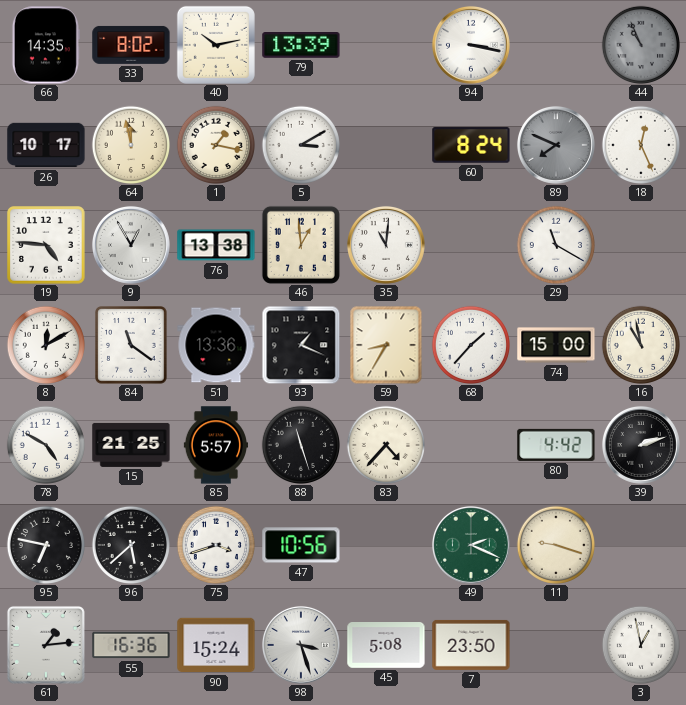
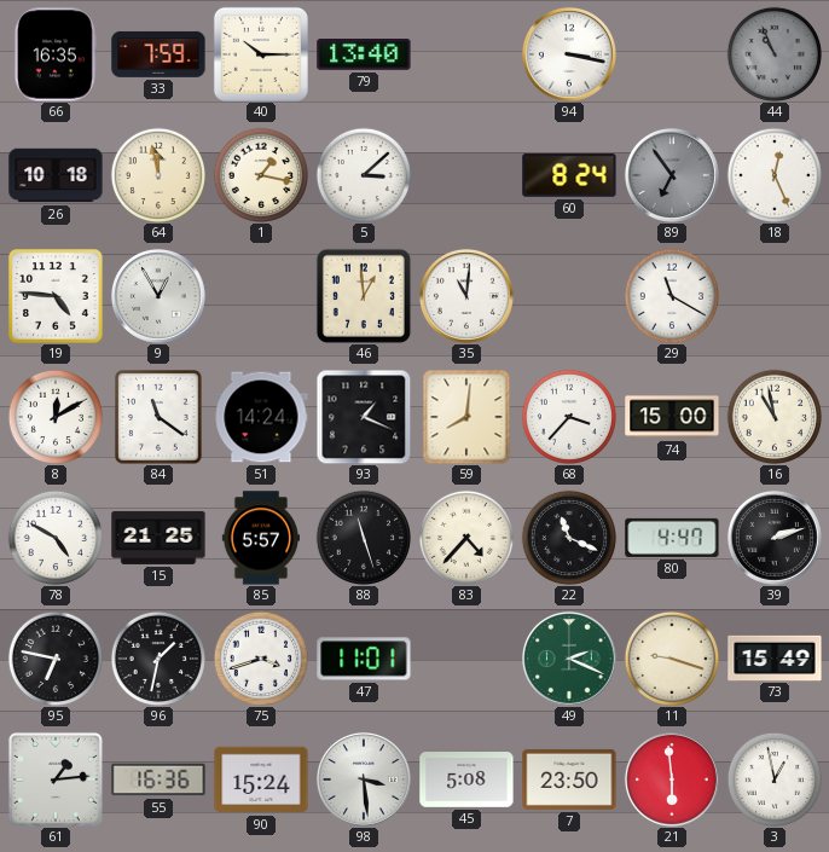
66: 14:35 -> 16:35 (56, 54)
33: 8:02 -> 7:59 (158, 54)
40: 10:13 -> 10:15 (261, 54)
79: 13:39 -> 13:40 (364, 56)
26: 10:17 -> 10:18 (56, 175)
5: 3:10 -> 3:08 (363, 174)
89: 7:49 -> 6:54 (672, 175)
76: 13:38 -> none (216, 245)
51: 13:36 -> 14:24 (261, 417)
59: 8:35 -> 8:01 (466, 417)
68: 1:37 -> 3:37 (568, 416)
22: none -> 11:19 (568, 537)
80: 4:42 -> 4:47 (672, 538)
96: 5:38 -> 1:32 (157, 657)
47: 10:56 -> 11:01 (364, 659)
73: none -> 15:49 (775, 657)
98: 3:27 -> 3:29 (364, 779)
21: none -> 5:59 (672, 779)
